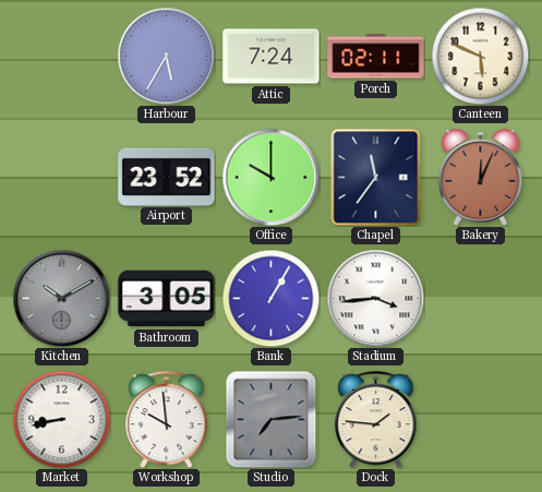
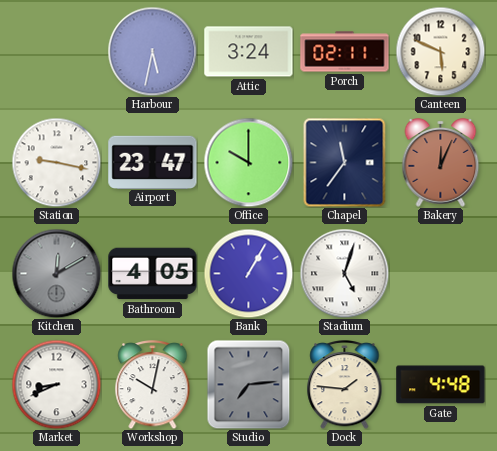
Harbour: 5:35 -> 5:32 (152, 51)
Attic: 7:24 -> 3:24 (249, 52)
Station: none -> 9:17 (56, 162)
Airport: 23:52 -> 23:47 (153, 162)
Kitchen: 10:10 -> 12:10 (56, 273)
Bathroom: 3:05 -> 4:05 (153, 274)
Stadium: 3:44 -> 5:03 (344, 273)
Market: 8:43 -> 8:41 (56, 384)
Workshop: 9:59 -> 10:02 (153, 385)
Gate: none -> 4:48 (441, 385)
